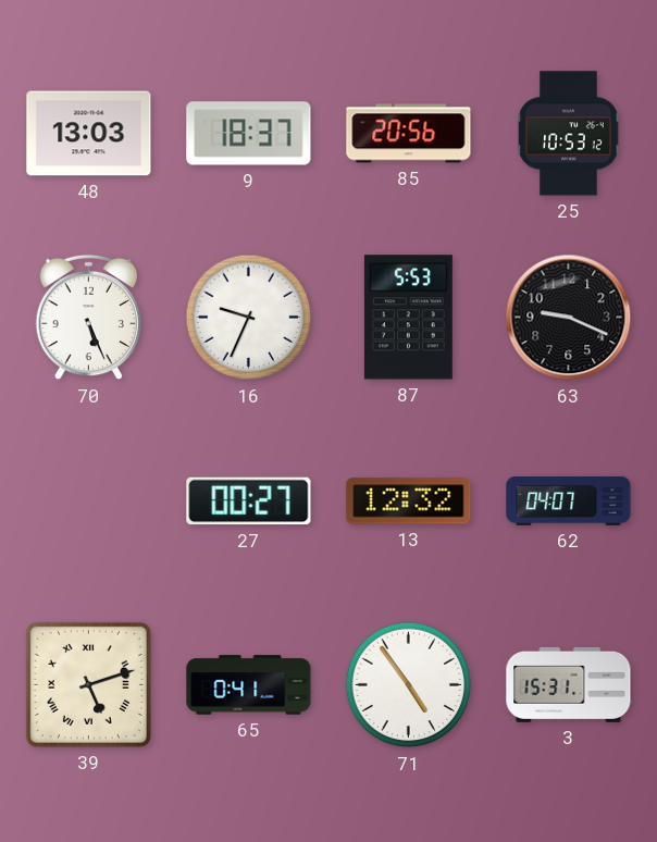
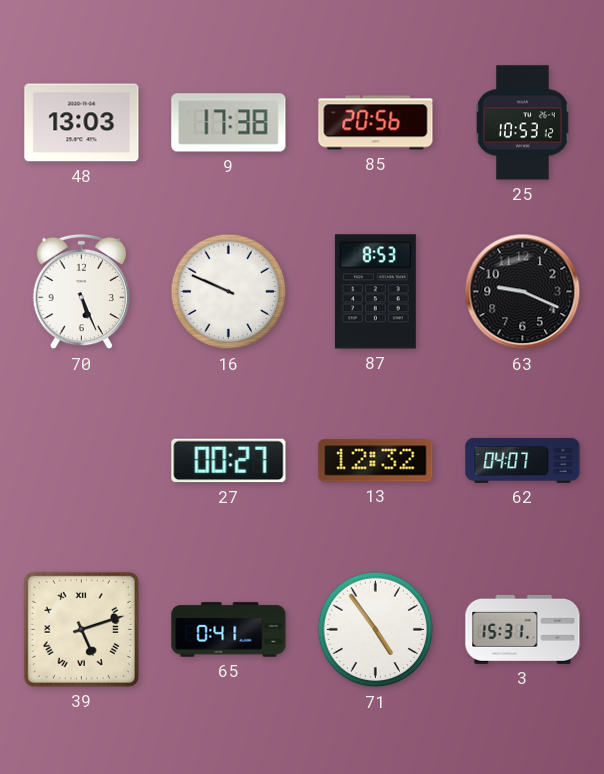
9: 18:37 -> 17:38 (229, 123)
16: 9:34 -> 9:49 (229, 292)
87: 5:53 -> 8:53 (375, 292)
